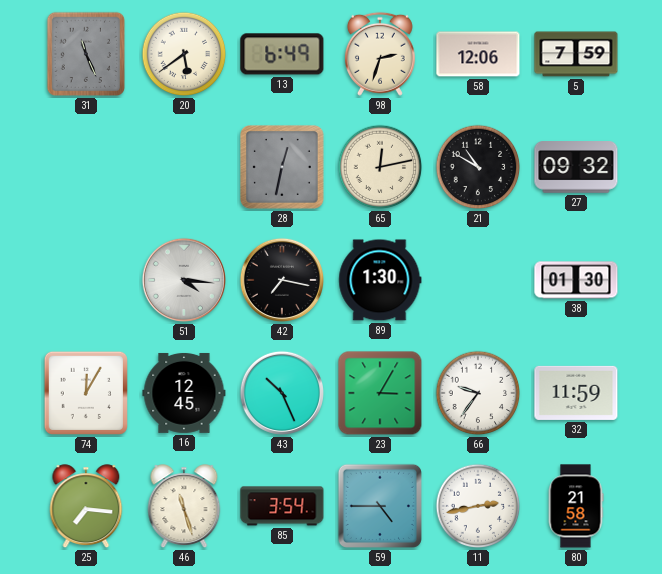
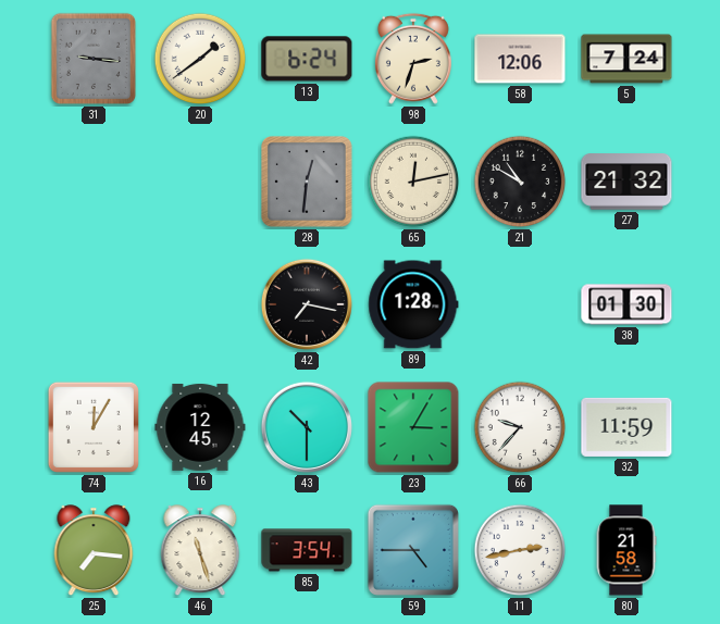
31: 11:26 -> 9:16 (92, 59)
20: 5:39 -> 1:39 (200, 59)
13: 6:49 -> 6:24 (307, 59)
5: 7:59 -> 7:24 (626, 59)
28: 12:32 -> 12:31 (307, 182)
27: 09:32 -> 21:32 (626, 182)
51: 4:16 -> none (184, 280)
89: 1:30 -> 1:28 (413, 304)
43: 10:26 -> 10:30 (307, 427)
66: 9:36 -> 9:37 (520, 427)
